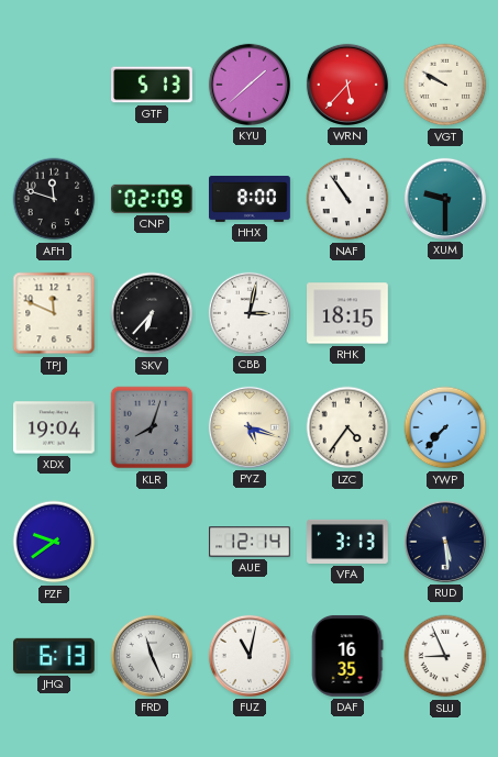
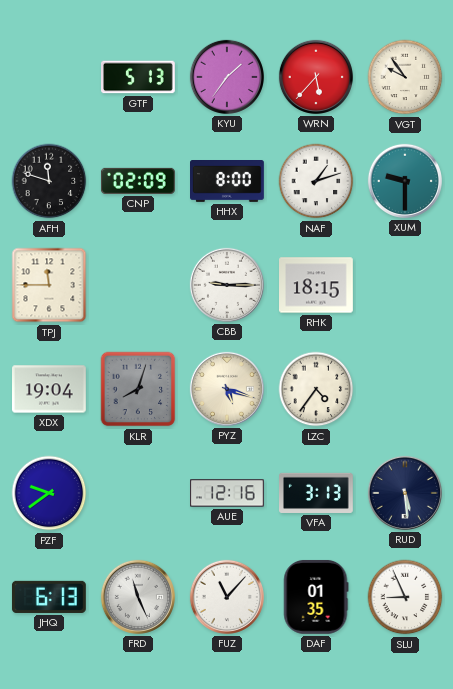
KYU: 1:38 -> 1:36 (227, 77)
VGT: 9:50 -> 9:54 (405, 77)
NAF: 10:54 -> 1:12 (316, 181)
TPJ: 11:49 -> 11:45 (49, 285)
SKV: 6:37 -> none (152, 313)
CBB: 3:02 -> 9:15 (227, 285)
YWP: 7:37 -> none (445, 427)
AUE: 12:14 -> 12:16 (228, 493)
FUZ: 11:02 -> 11:07 (227, 597)
DAF: 16:35 -> 01:35 (316, 597)
